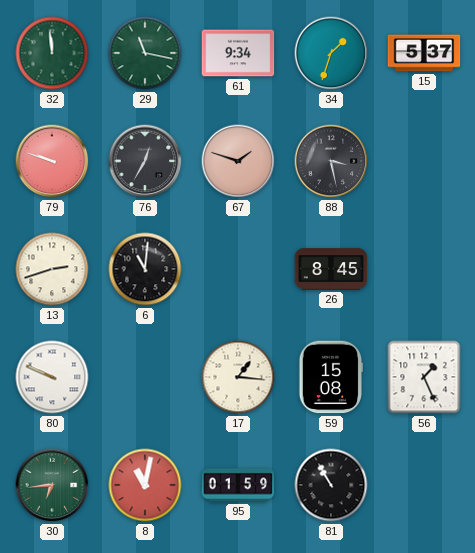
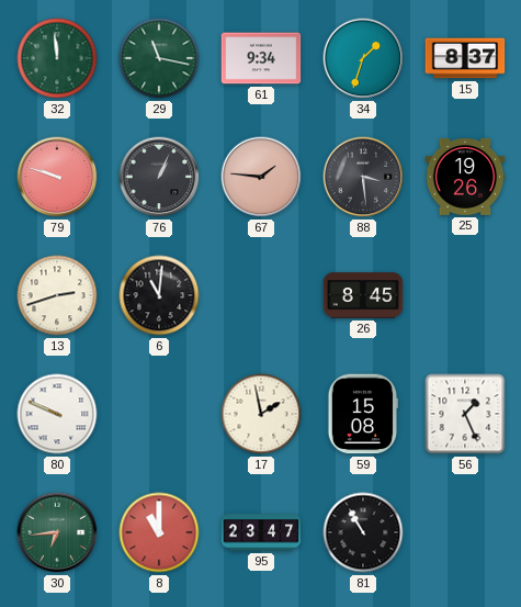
15: 5:37 -> 8:37 (465, 58)
76: 12:35 -> 1:04 (159, 177)
67: 1:48 -> 1:46 (261, 177)
88: 3:28 -> 3:29 (363, 177)
25: none -> 19:26 (465, 177)
17: 1:16 -> 1:58 (261, 414)
8: 11:02 -> 11:00 (159, 532)
95: 01:59 -> 23:47 (261, 532)
